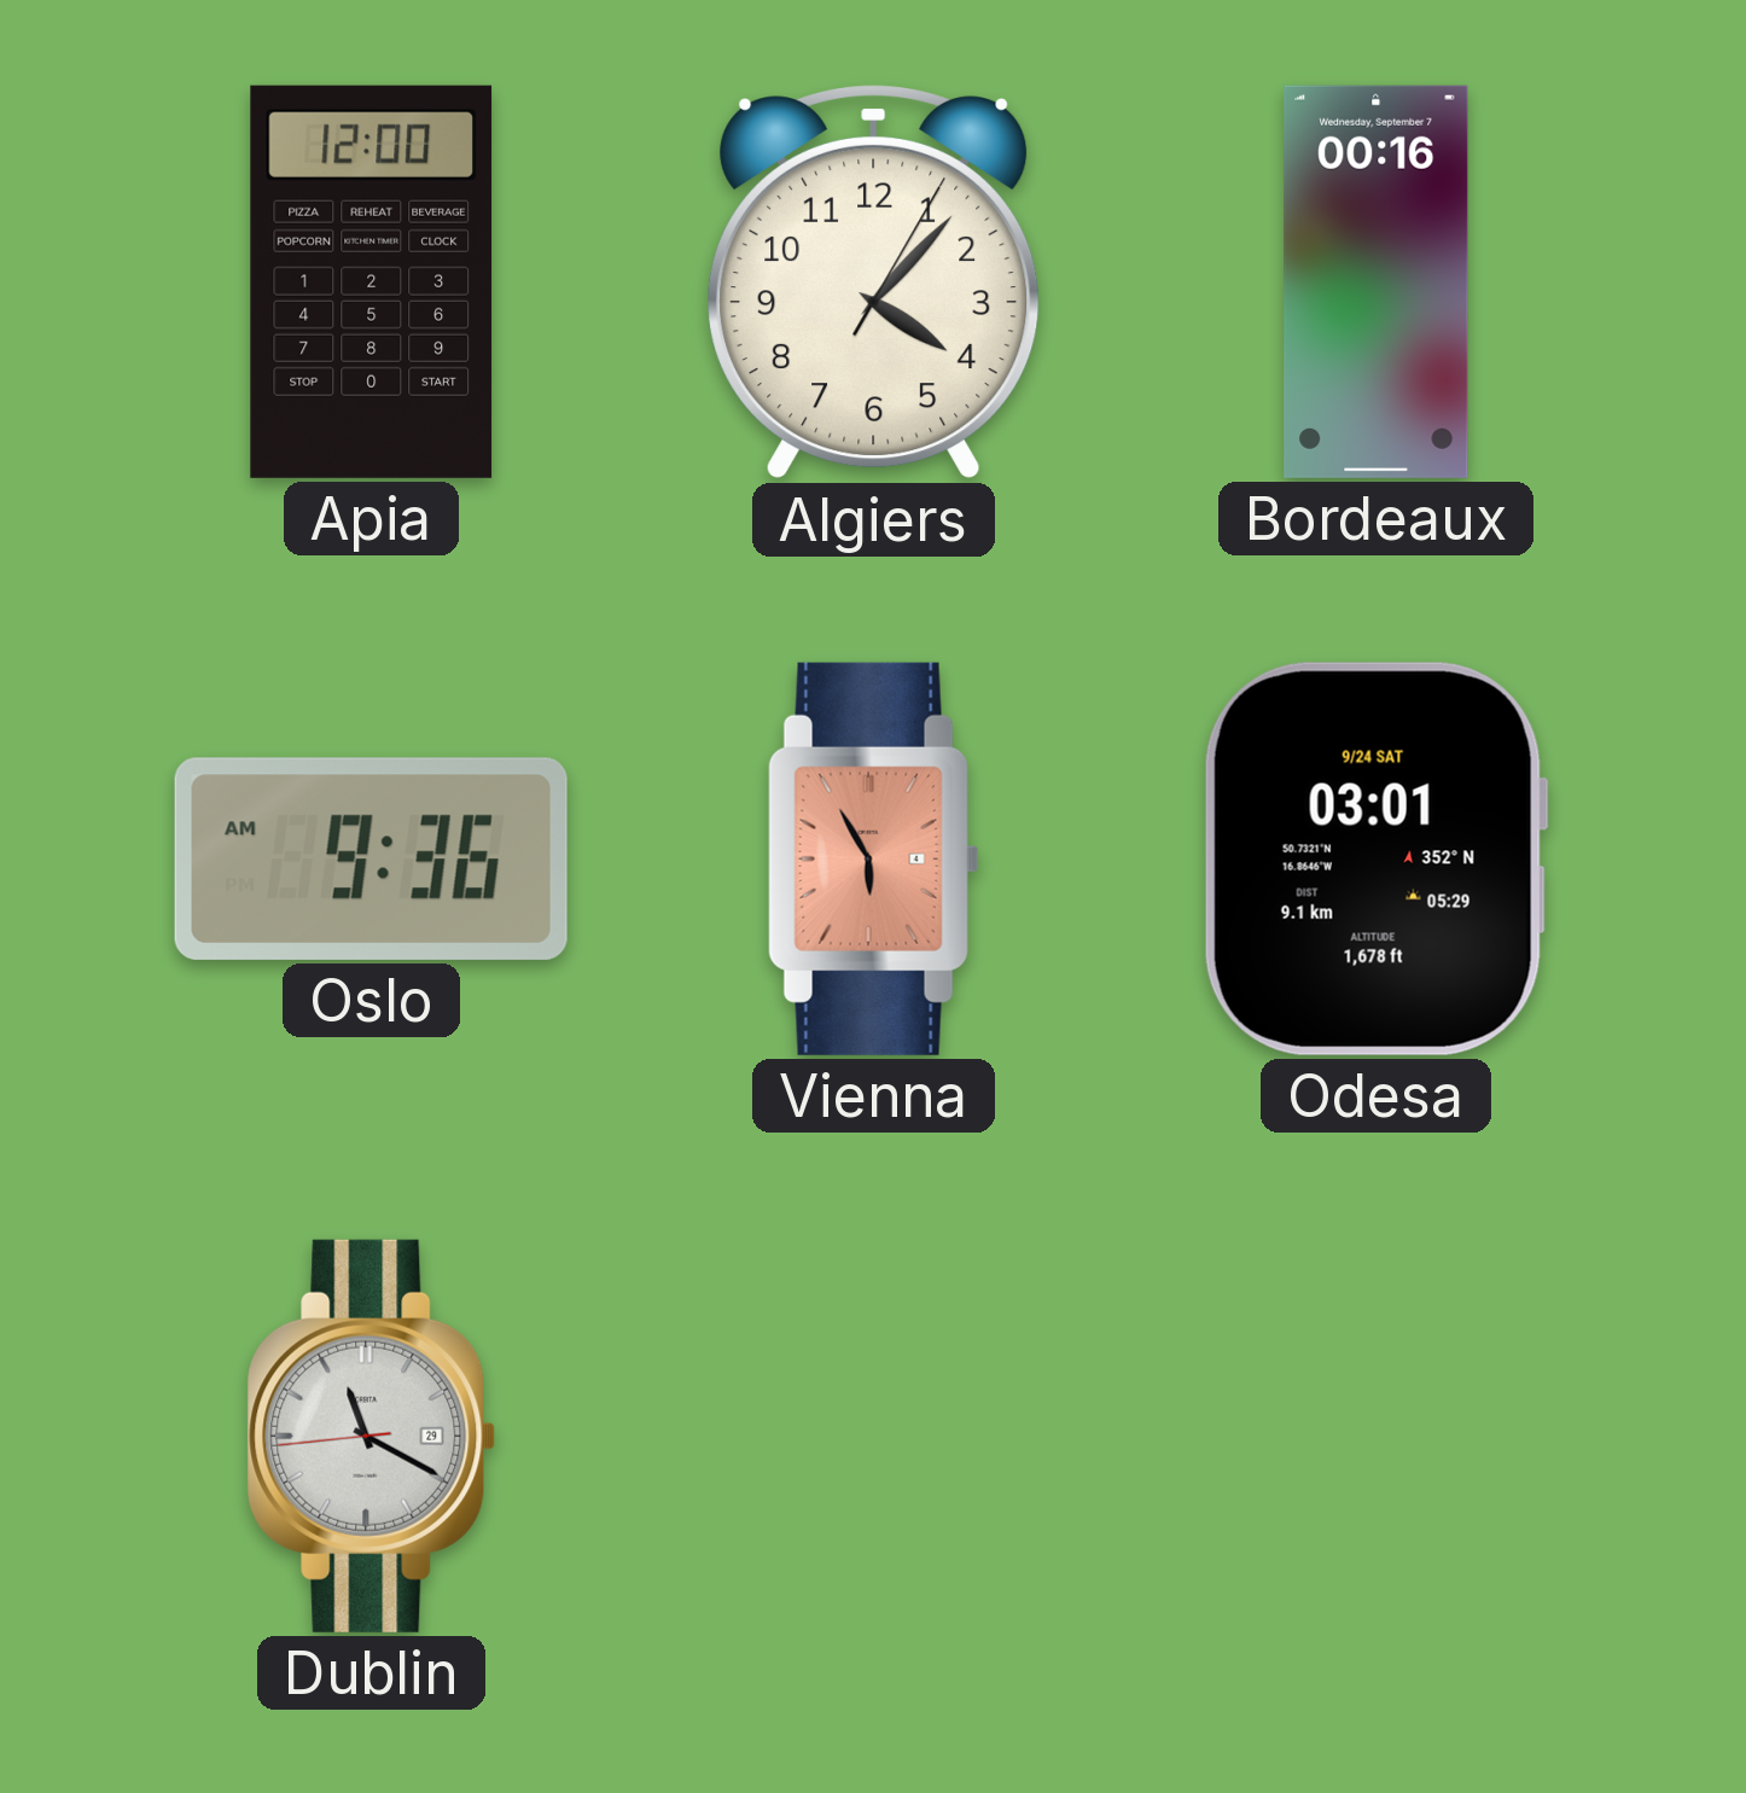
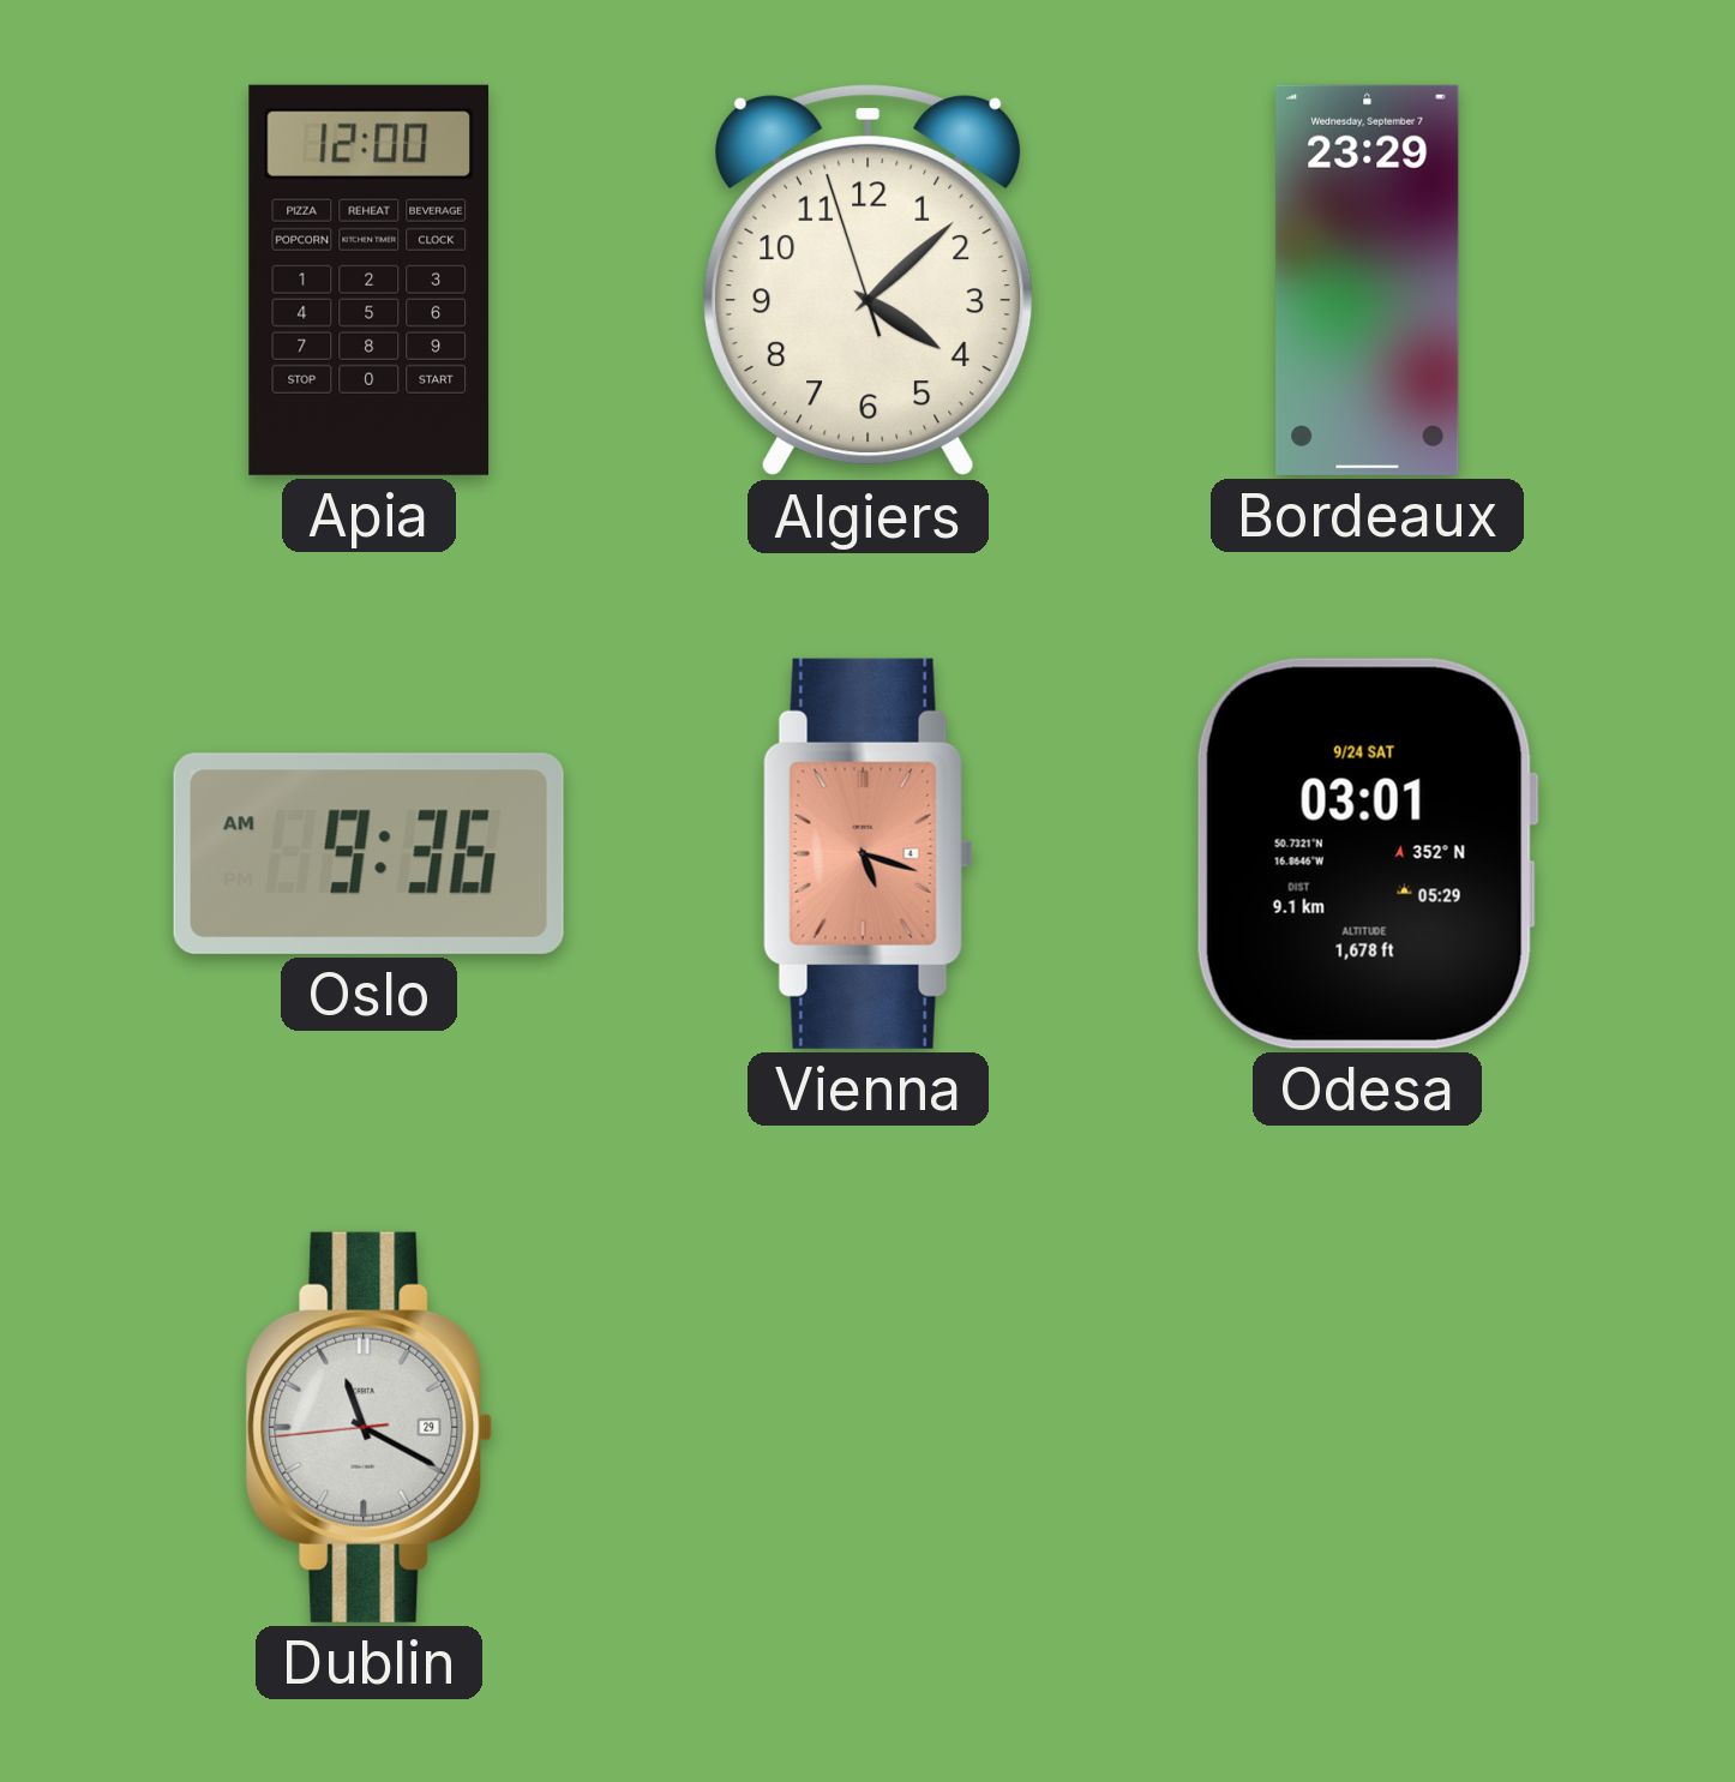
Algiers: 4:07:05 -> 4:07:57 (869, 281)
Bordeaux: 00:16 -> 23:29 (1368, 280)
Vienna: 5:55 -> 5:18 (867, 853)
